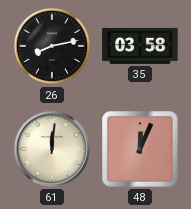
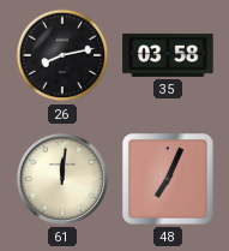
48: 12:04 -> 7:04 (169, 180)
